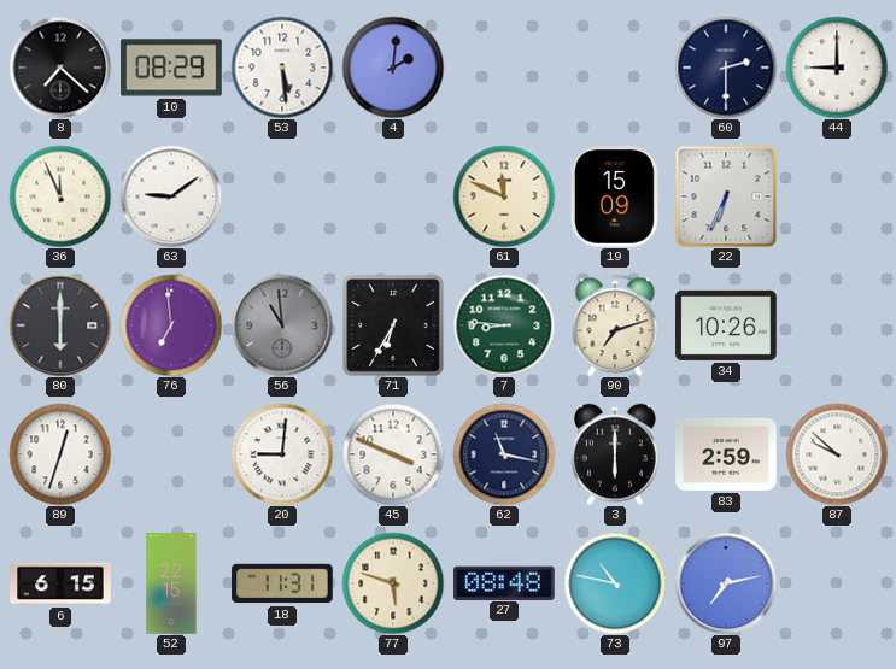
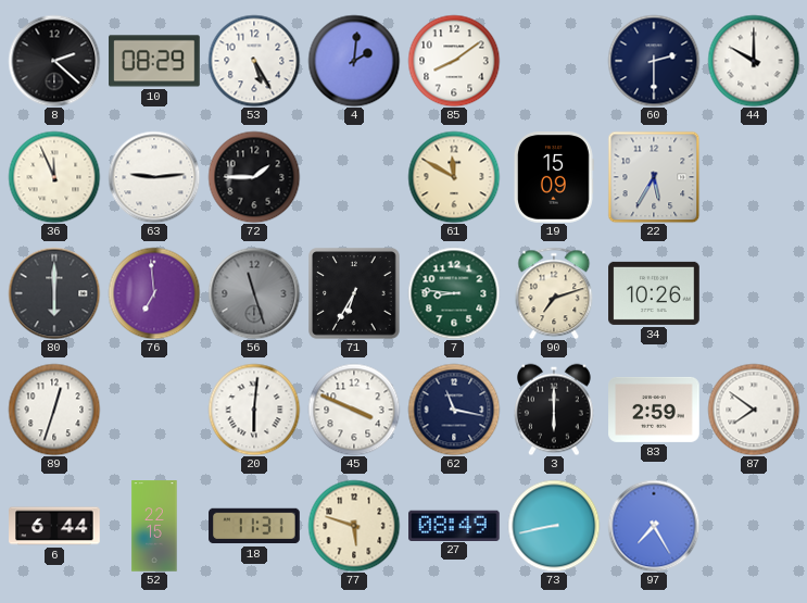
8: 7:22 -> 2:22 (54, 61)
53: 5:29 -> 5:25 (254, 61)
85: none -> 8:09 (454, 61)
44: 9:00 -> 10:00 (754, 61)
63: 9:09 -> 9:14 (154, 177)
72: none -> 1:45 (254, 177)
61: 11:49 -> 11:50 (454, 177)
22: 6:34 -> 5:35 (654, 177)
56: 10:59 -> 11:27 (254, 293)
20: 9:01 -> 6:01 (254, 410)
87: 9:52 -> 7:51 (754, 410)
6: 6:15 -> 6:44 (54, 526)
27: 08:48 -> 08:49 (455, 525)
73: 10:47 -> 8:43 (554, 526)
97: 7:13 -> 7:25 (654, 526)
